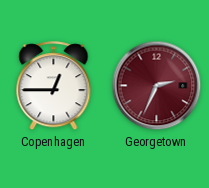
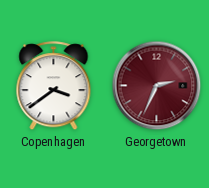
Copenhagen: 12:45 -> 3:39 (54, 86)
